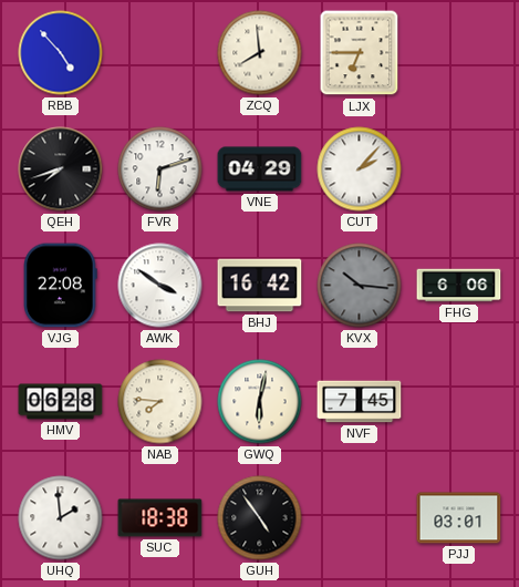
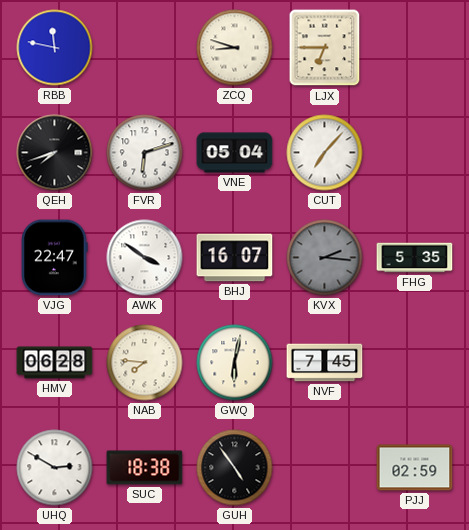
RBB: 4:53 -> 11:47 (55, 48)
ZCQ: 7:59 -> 8:48 (235, 48)
VNE: 04:29 -> 05:04 (235, 153)
CUT: 2:07 -> 7:07 (325, 153)
VJG: 22:08 -> 22:47 (55, 258)
BHJ: 16:42 -> 16:07 (235, 258)
KVX: 10:16 -> 2:16 (325, 258)
FHG: 6:06 -> 5:35 (415, 258)
UHQ: 1:59 -> 2:50 (55, 468)
PJJ: 03:01 -> 02:59 (415, 468)
